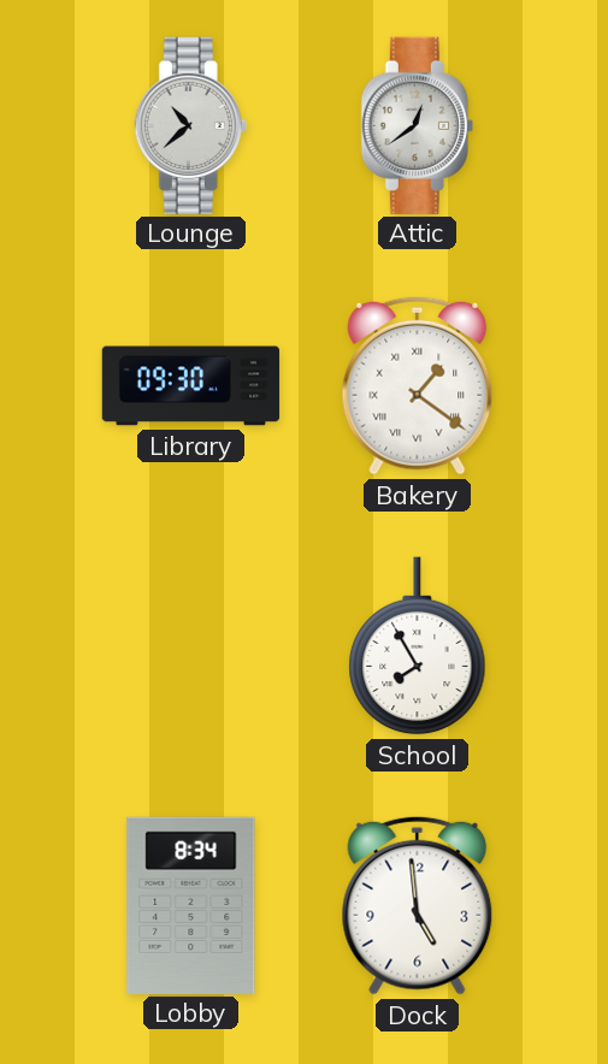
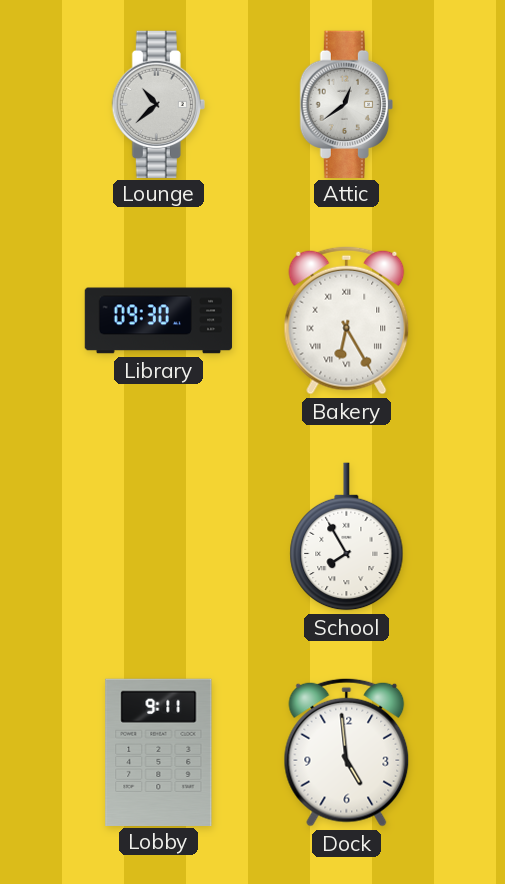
Bakery: 1:21 -> 6:25 (347, 320)
Lobby: 8:34 -> 9:11 (159, 752)
